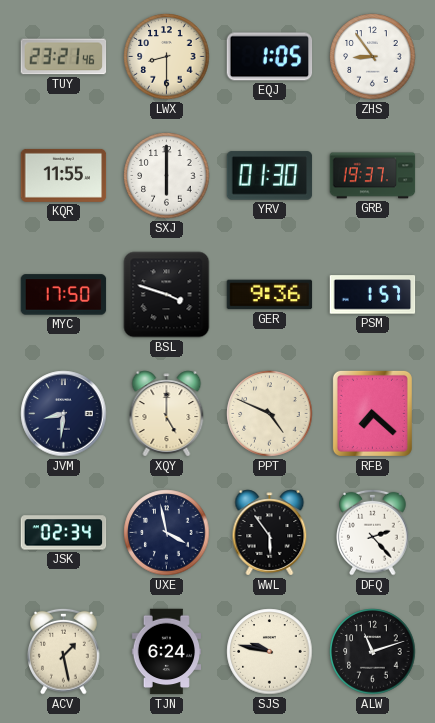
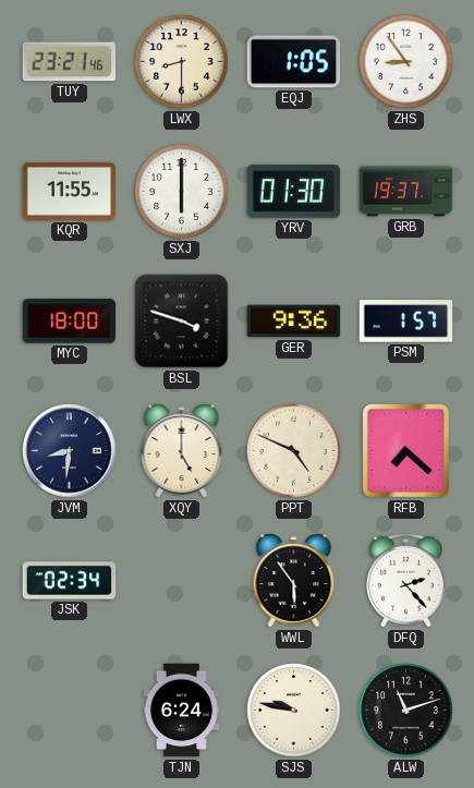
MYC: 17:50 -> 18:00 (70, 322)
UXE: 3:58 -> none (167, 533)
ACV: 1:28 -> none (64, 651)
